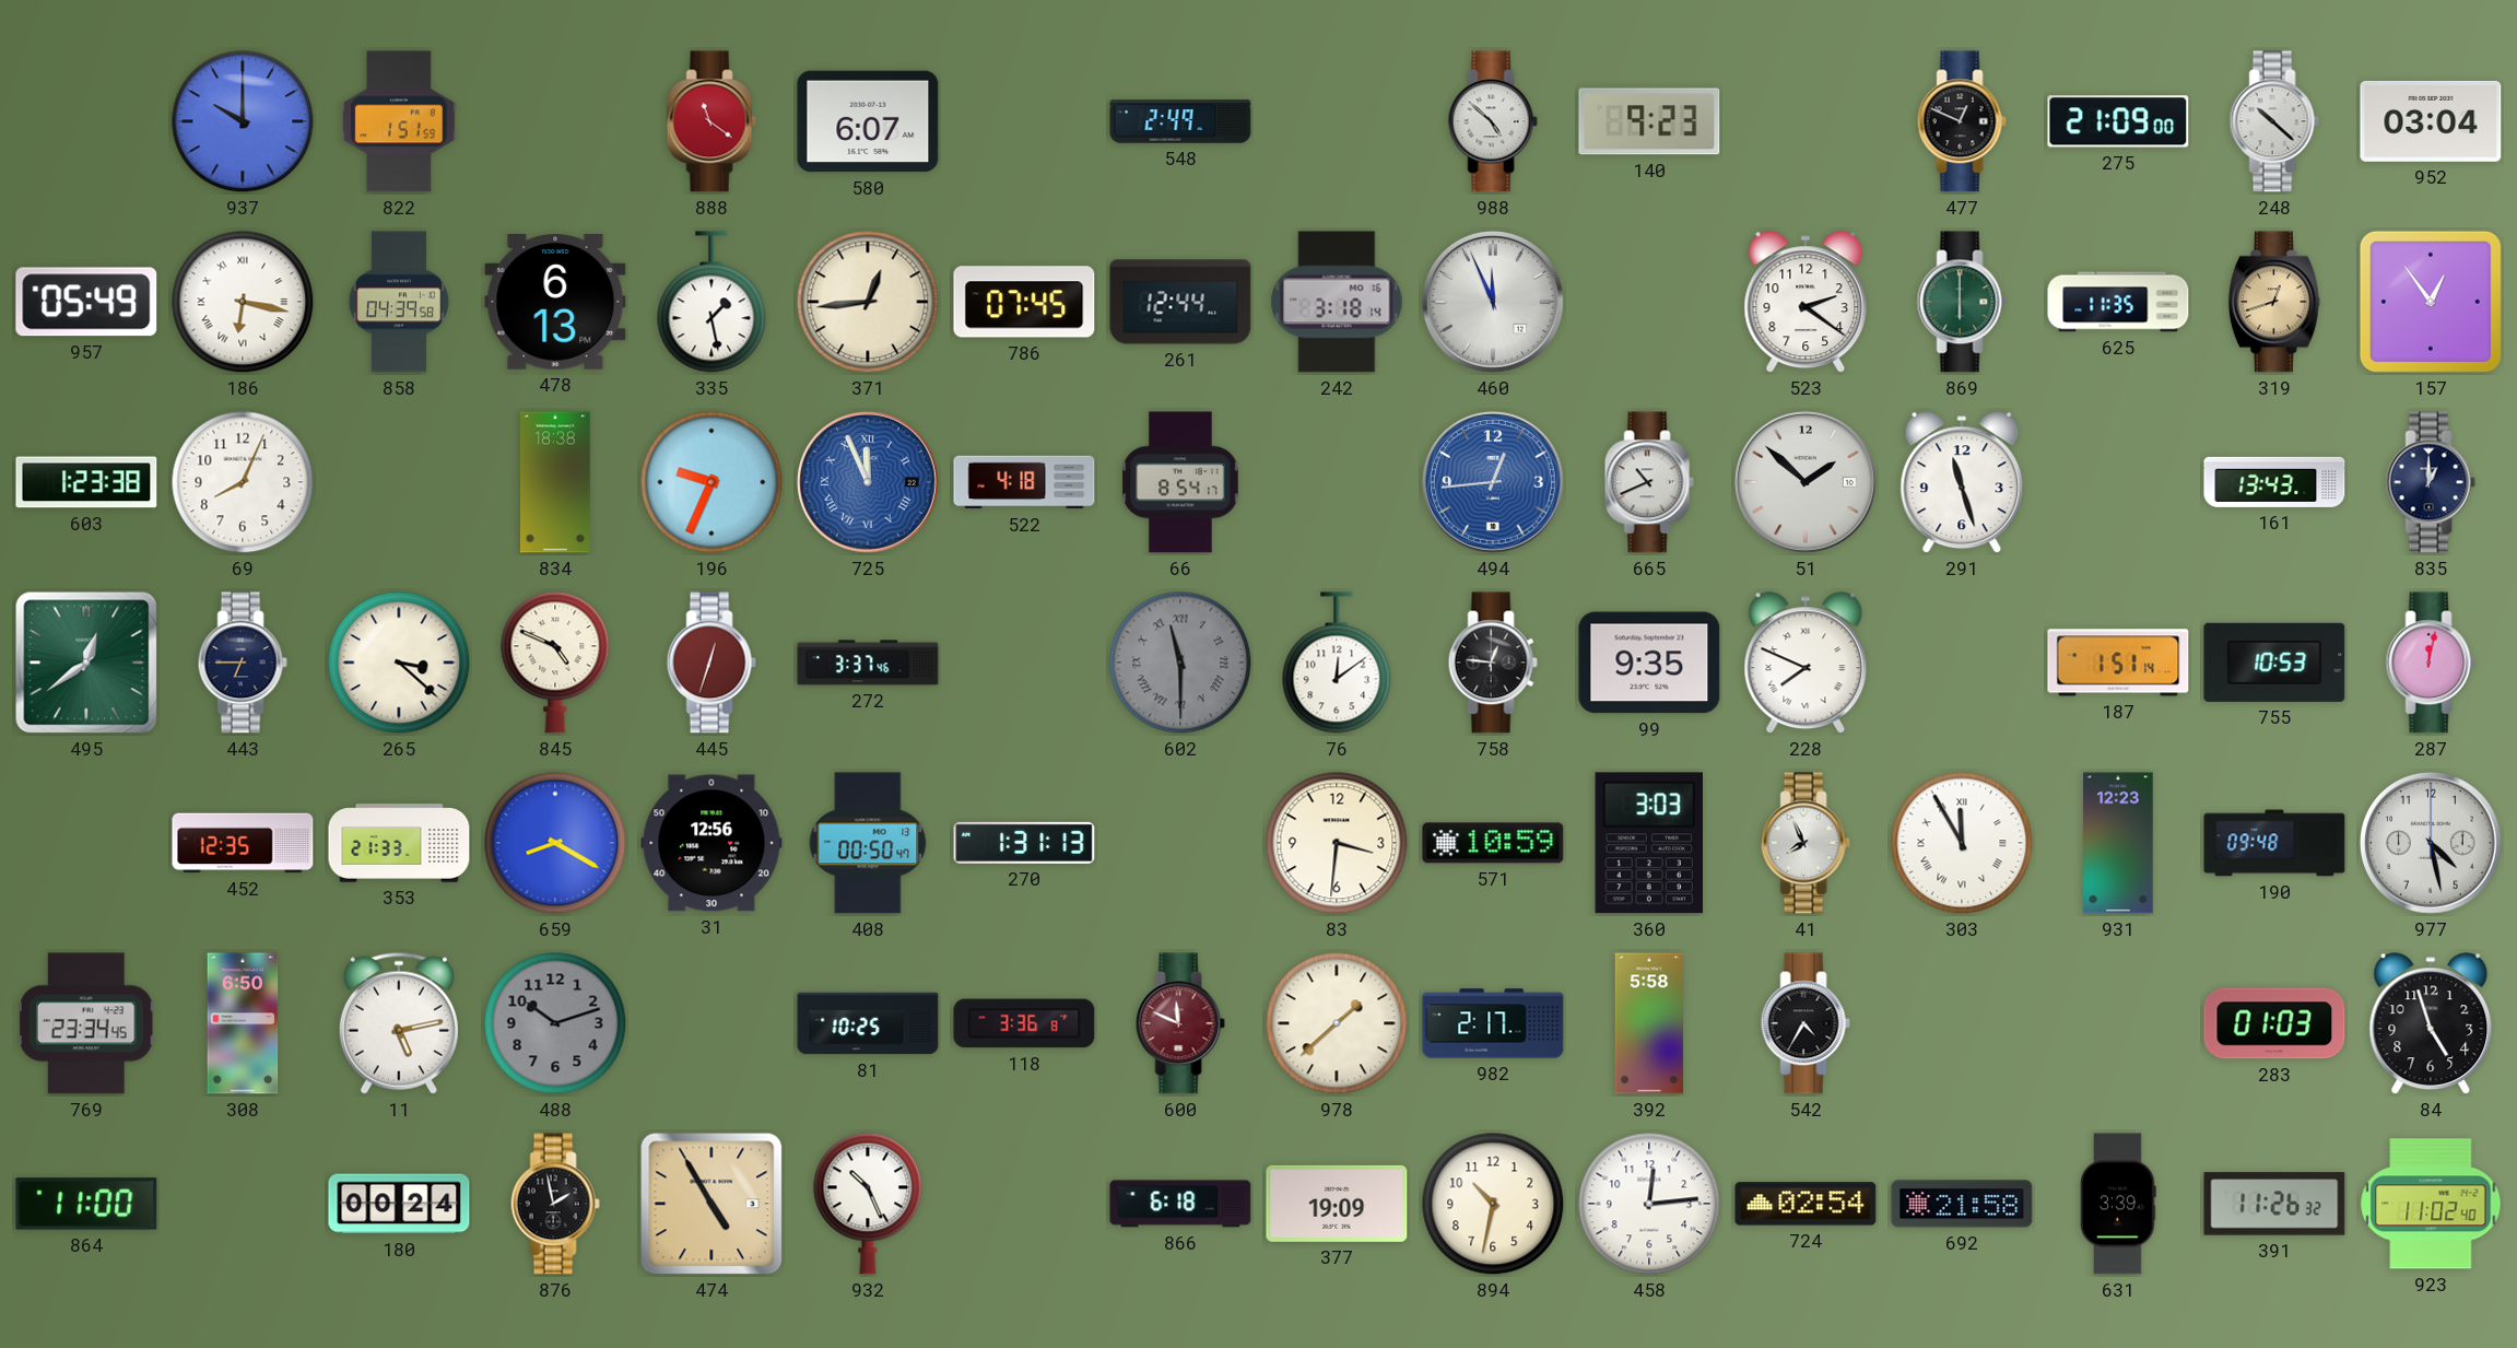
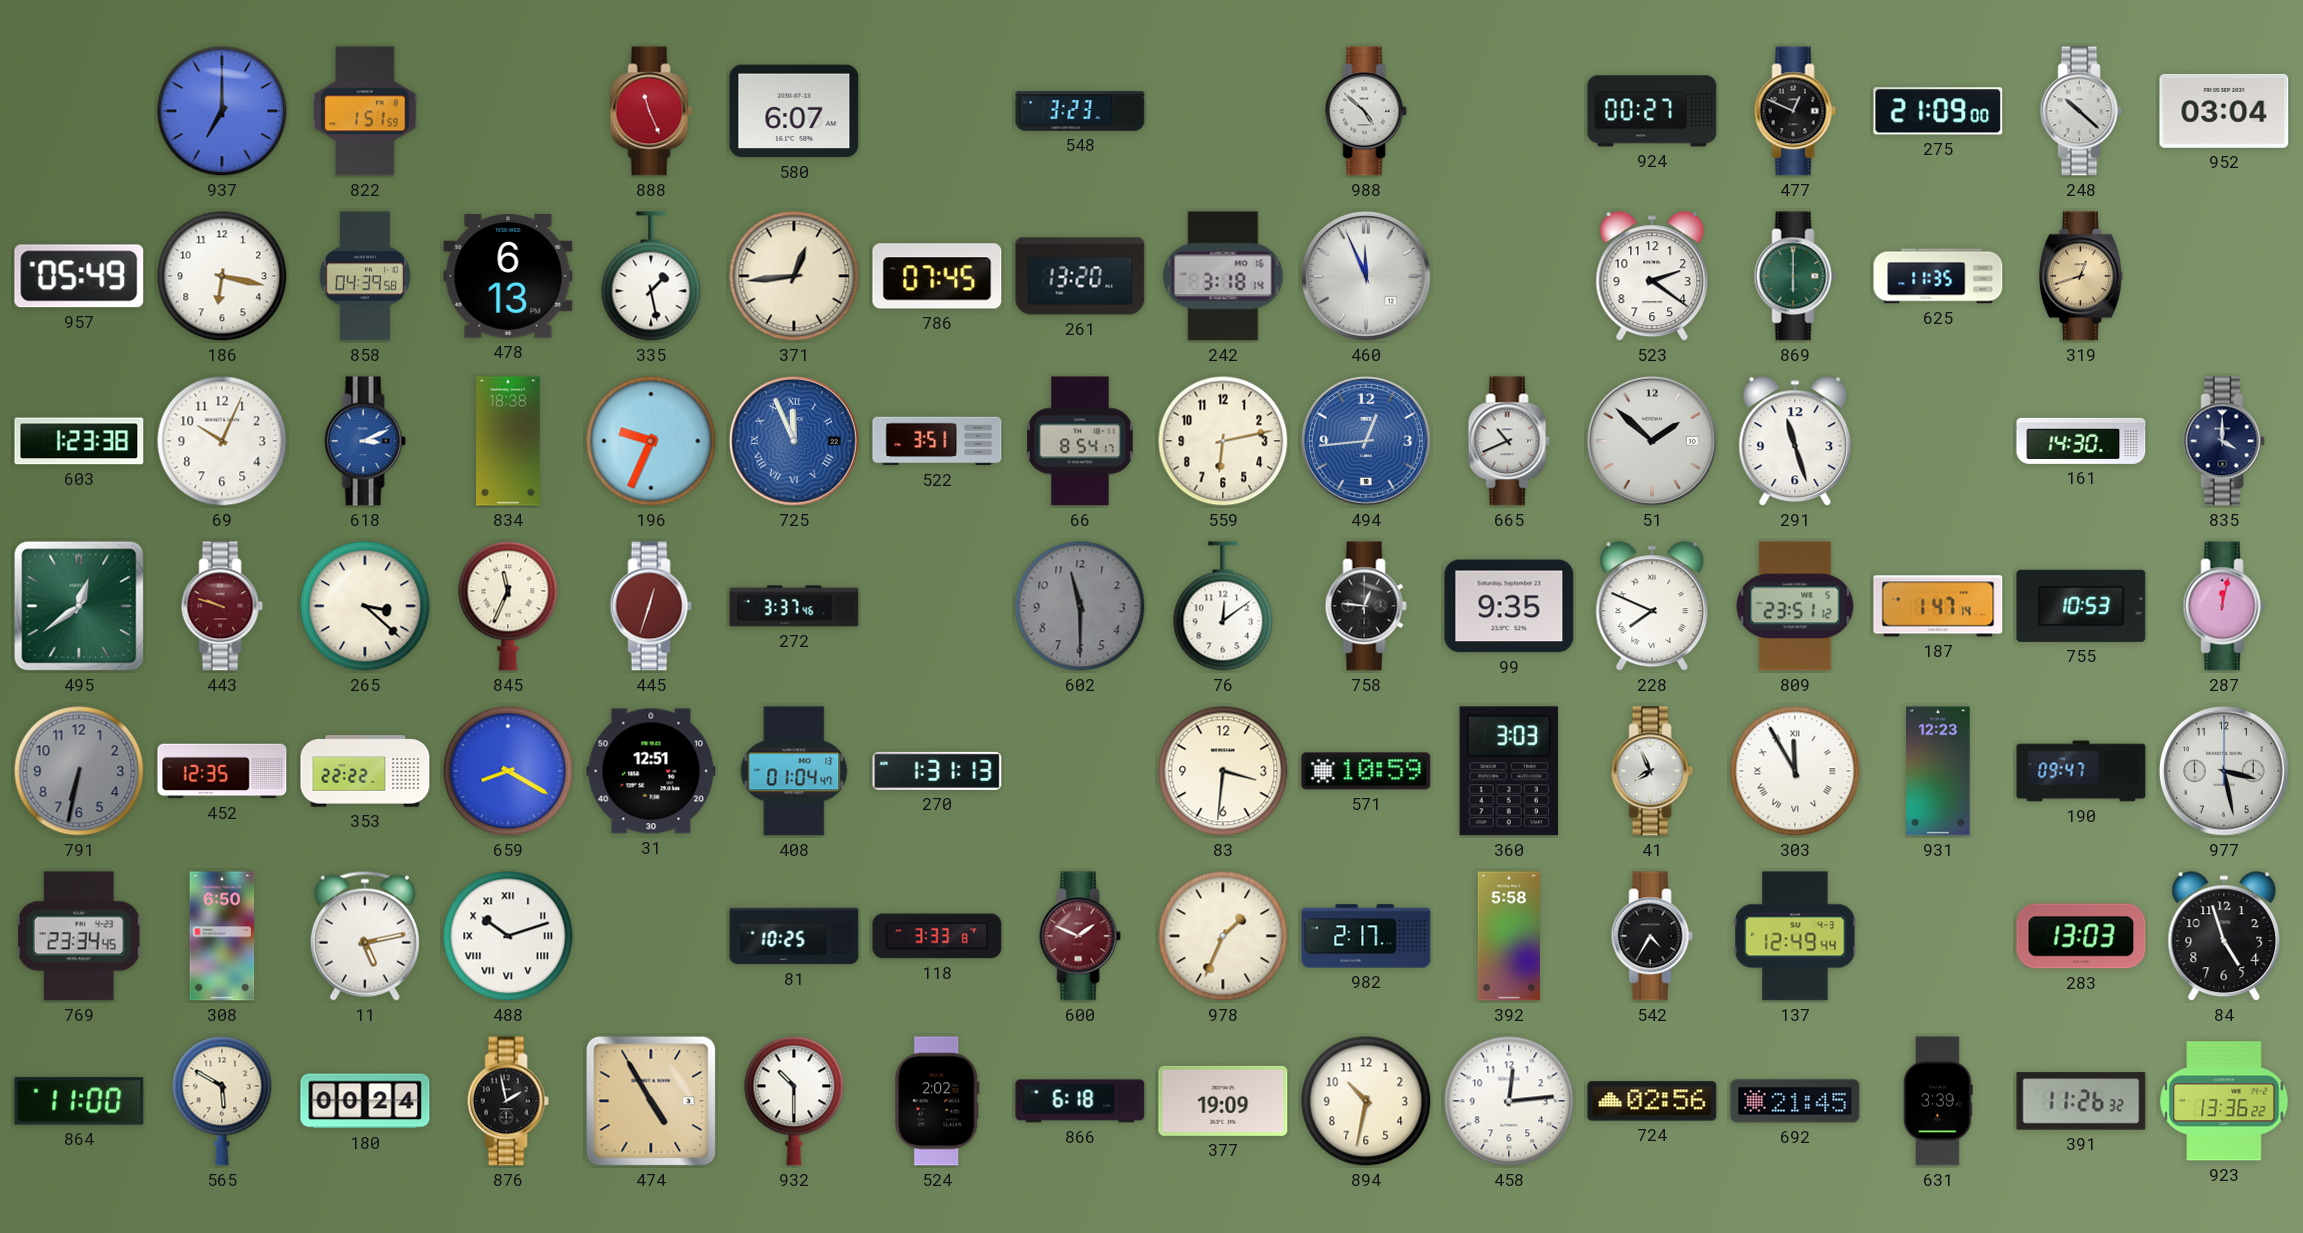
937: 10:00 -> 7:00 (222, 111)
888: 11:21 -> 11:26 (651, 111)
548: 2:49 -> 3:23 (1080, 111)
140: 9:23 -> none (1649, 121)
924: none -> 00:27 (1652, 111)
186 numerals: Roman -> Arabic (222, 276)
261: 12:44 -> 13:20 (1080, 276)
157: 12:54 -> none (2431, 302)
69: 8:04 -> 10:04 (222, 441)
618: none -> 3:11 (365, 441)
522: 4:18 -> 3:51 (937, 441)
559: none -> 6:13 (1223, 441)
161: 13:43 -> 14:30 (2081, 441)
835: 1:00 -> 4:00 (2224, 441)
443: 6:45 -> 9:48 (222, 606)
443 dial: navy -> burgundy (222, 606)
845: 4:49 -> 11:34 (508, 606)
602 numerals: Roman -> Arabic (1080, 606)
809: none -> 23:51 (1795, 606)
187: 1:51 -> 1:47 (1938, 606)
791: none -> 6:32 (79, 771)
353: 21:33 -> 22:22 (365, 771)
31: 12:56 -> 12:51 (651, 771)
408: 00:50 -> 01:04 (794, 771)
190: 09:48 -> 09:47 (2081, 771)
977: 4:28 -> 3:28 (2224, 771)
488 dial: grey -> white (508, 936)
488 numerals: Arabic -> Roman (508, 936)
118: 3:36 -> 3:33 (937, 936)
600: 11:49 -> 1:49 (1080, 936)
978: 1:38 -> 1:34 (1223, 936)
137: none -> 12:49 (1795, 936)
283: 01:03 -> 13:03 (2081, 936)
565: none -> 5:50 (222, 1101)
932: 10:26 -> 10:30 (794, 1101)
524: none -> 2:02 (937, 1101)
724: 02:54 -> 02:56 (1652, 1101)
692: 21:58 -> 21:45 (1795, 1101)
923: 11:02 -> 13:36 (2224, 1101)
